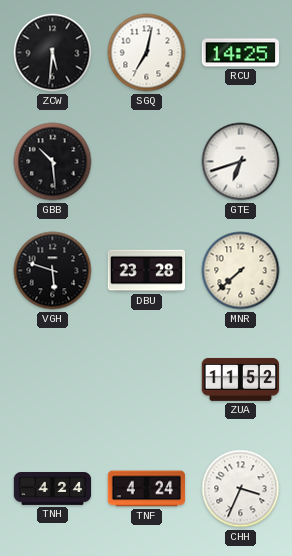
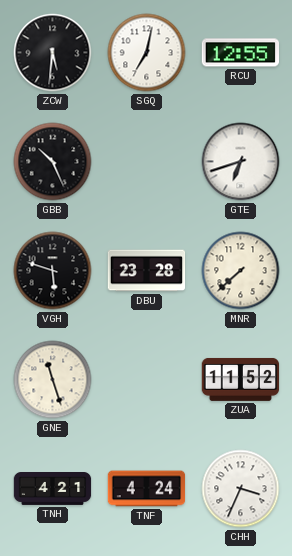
RCU: 14:25 -> 12:55 (240, 53)
GBB: 10:29 -> 10:26 (53, 162)
GNE: none -> 11:27 (53, 380)
TNH: 4:24 -> 4:21 (53, 489)
